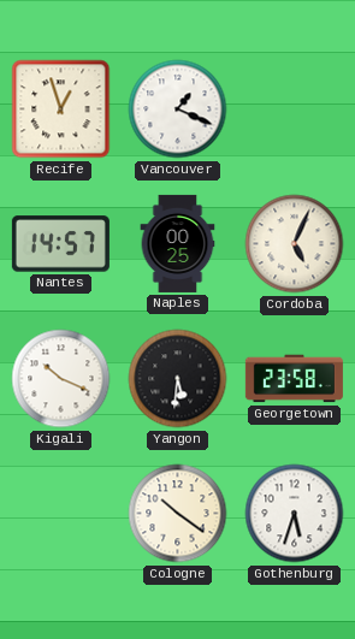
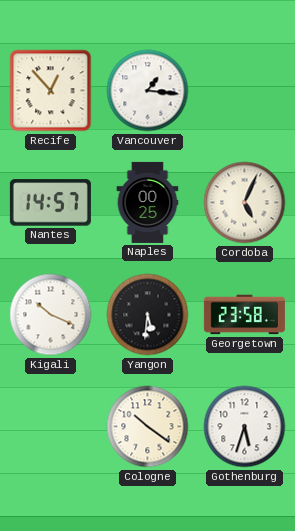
Recife: 12:57 -> 12:53 (51, 91)
Vancouver: 1:19 -> 1:16 (148, 91)
